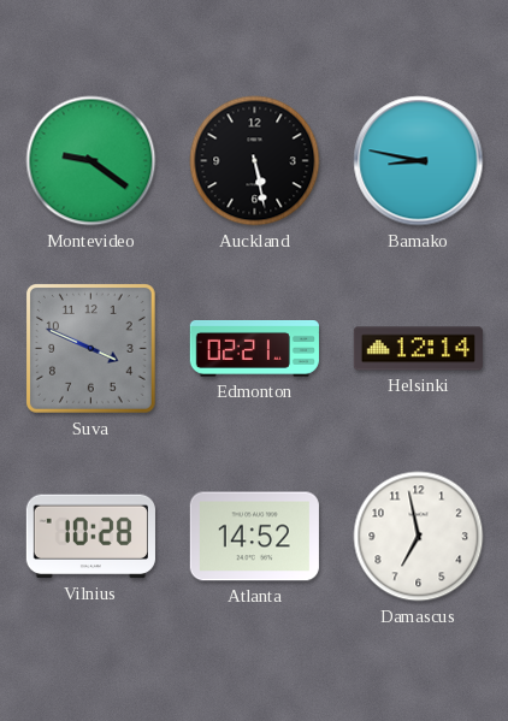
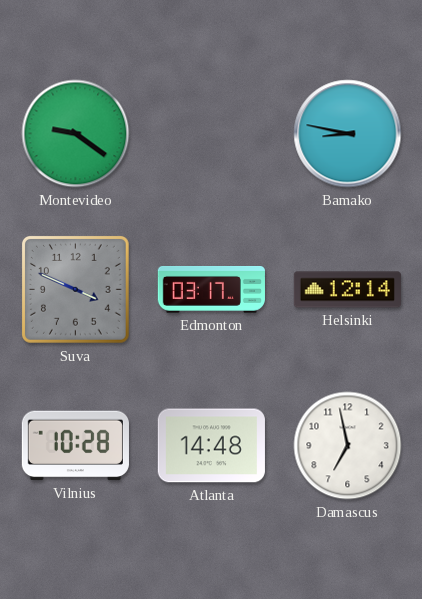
Auckland: 5:28 -> none (255, 161)
Edmonton: 02:21 -> 03:17 (211, 290)
Atlanta: 14:52 -> 14:48 (211, 446)
